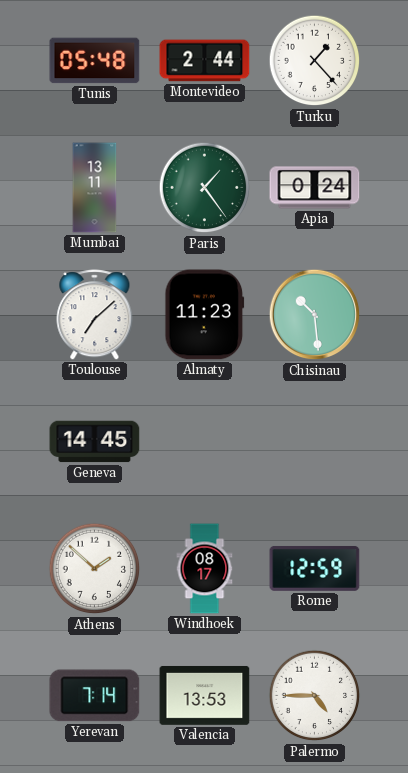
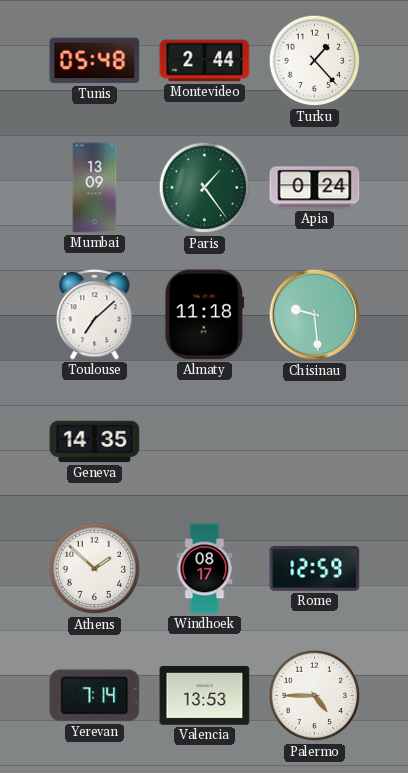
Mumbai: 13:11 -> 13:09 (95, 188)
Almaty: 11:23 -> 11:18 (205, 315)
Chisinau: 10:29 -> 9:29 (315, 315)
Geneva: 14:45 -> 14:35 (95, 442)
